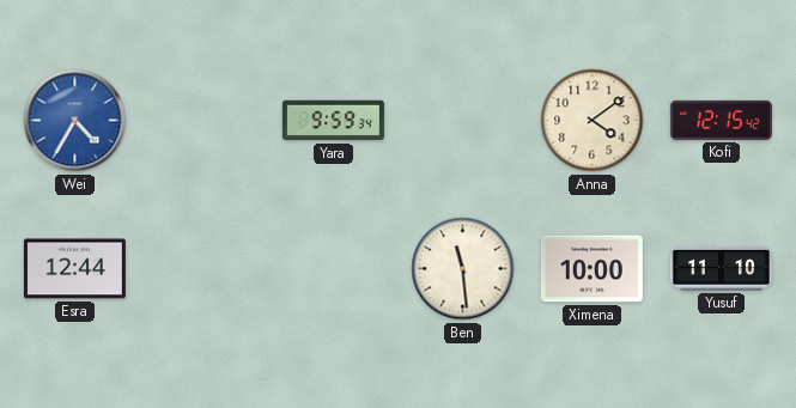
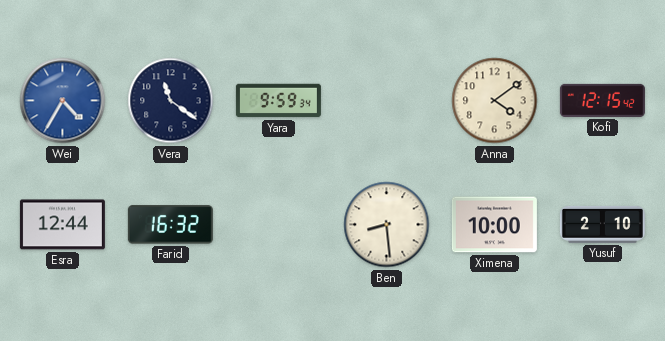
Vera: none -> 11:21 (171, 101)
Farid: none -> 16:32 (170, 225)
Ben: 11:29 -> 8:29 (387, 225)
Yusuf: 11:10 -> 2:10 (602, 224)
